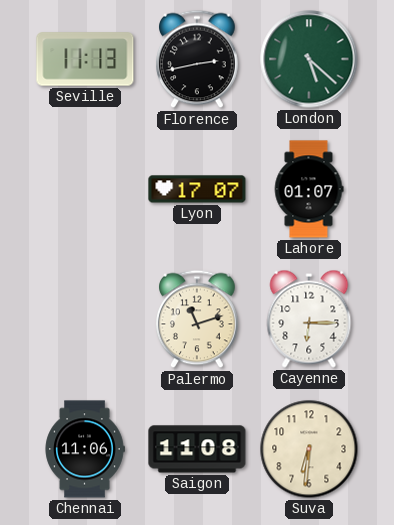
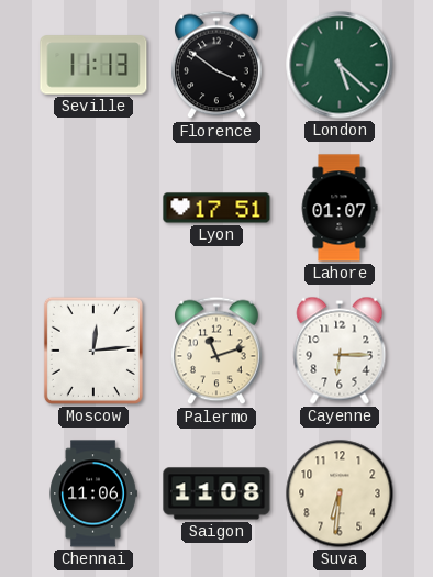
Florence: 2:43 -> 3:51 (218, 65)
Lyon: 17:07 -> 17:51 (216, 208)
Moscow: none -> 12:14 (93, 351)
